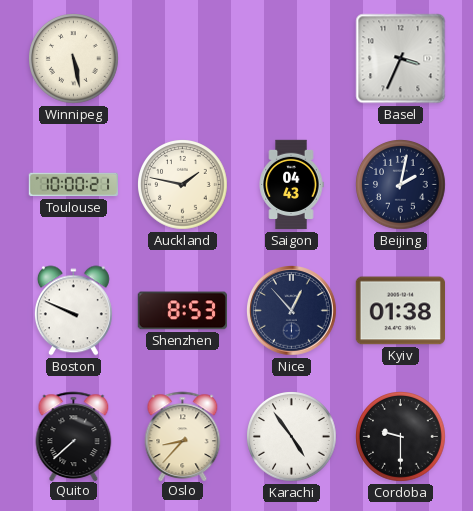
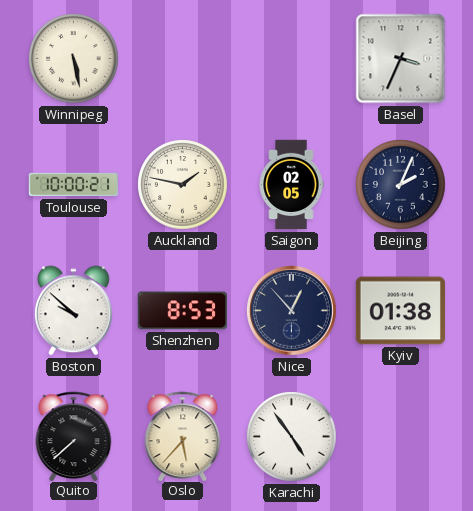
Saigon: 04:43 -> 02:05 (291, 185)
Beijing: 2:02 -> 2:04 (401, 185)
Boston: 9:49 -> 9:52 (73, 311)
Oslo: 8:37 -> 5:37 (183, 436)
Cordoba: 9:30 -> none (401, 437)
